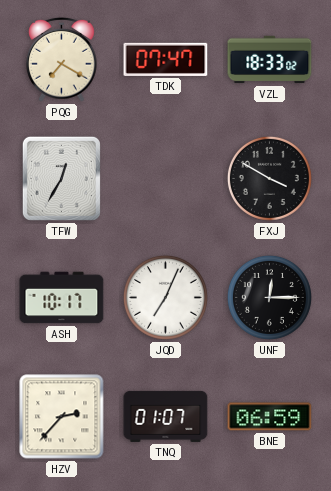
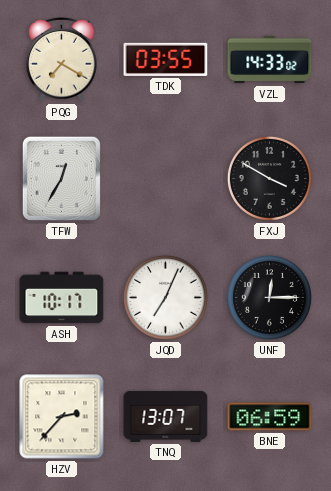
TDK: 07:47 -> 03:55 (166, 59)
VZL: 18:33 -> 14:33 (270, 60)
TNQ: 01:07 -> 13:07 (166, 416)
